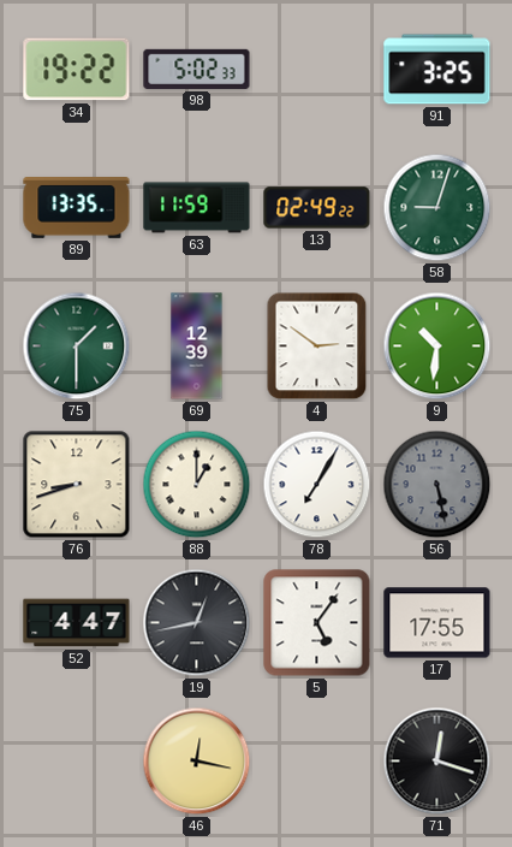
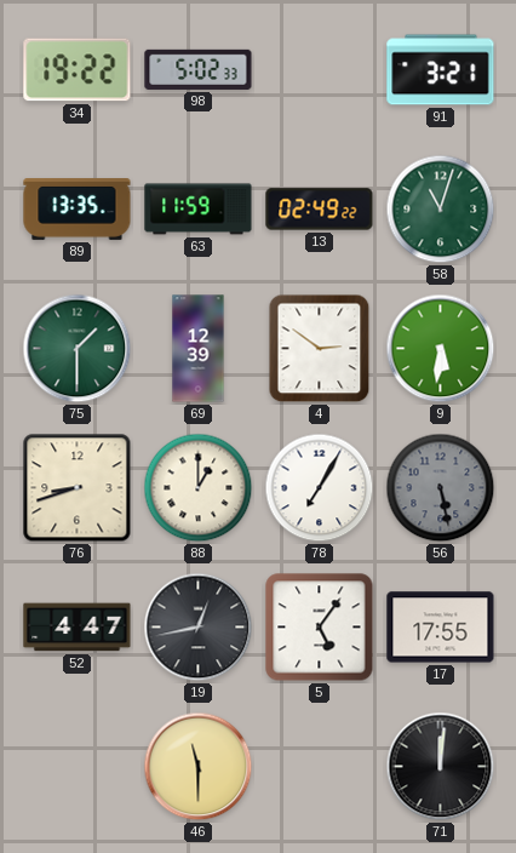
91: 3:25 -> 3:21 (441, 70)
58: 9:03 -> 11:03 (441, 210)
9: 10:31 -> 5:31 (441, 349)
46: 12:17 -> 11:30 (199, 767)
71: 12:18 -> 12:01 (441, 767)
